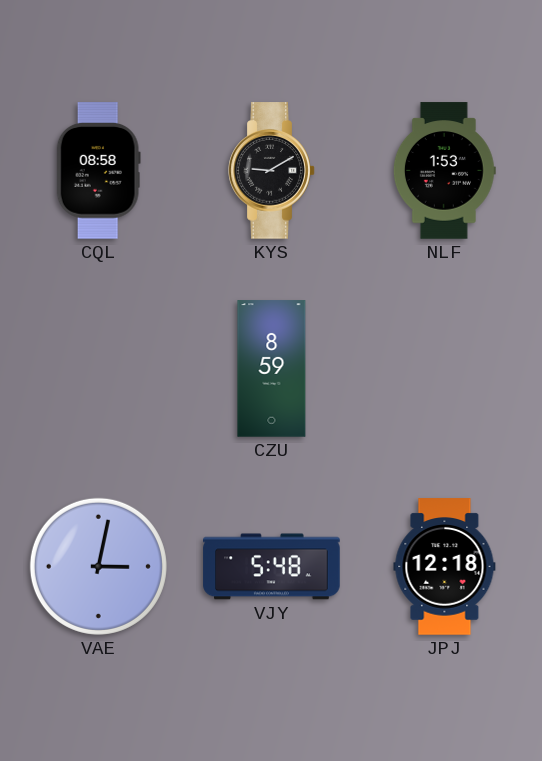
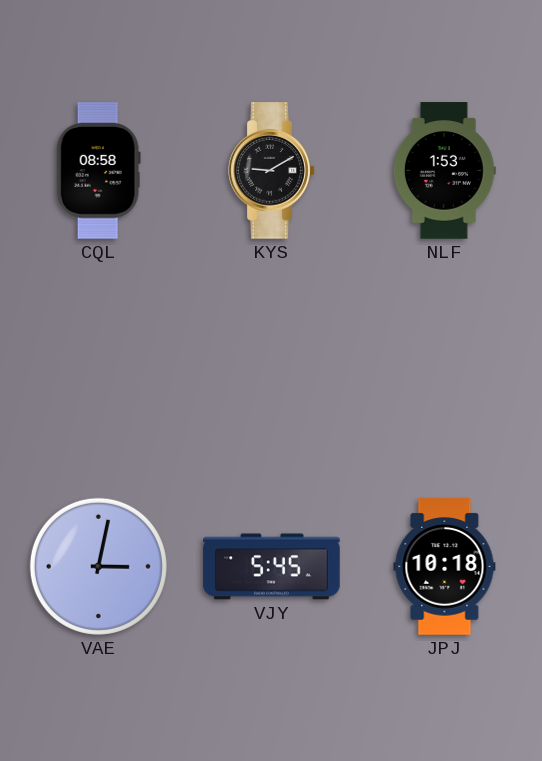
CZU: 8:59 -> none (272, 369)
VJY: 5:48 -> 5:45 (272, 567)
JPJ: 12:18 -> 10:18 (445, 567)
